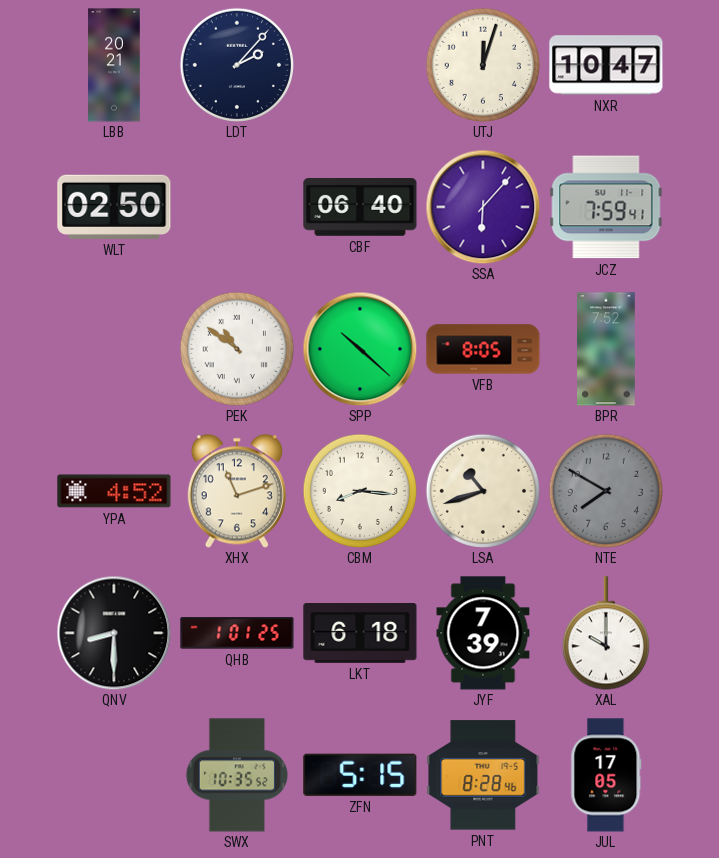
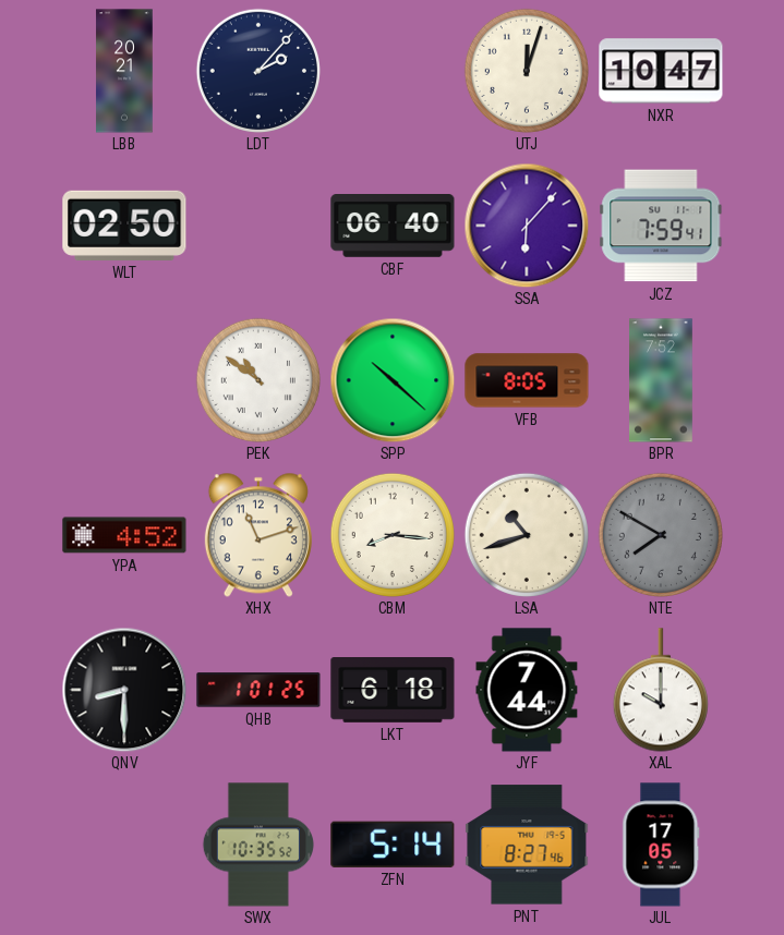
JYF: 7:39 -> 7:44 (527, 690)
ZFN: 5:15 -> 5:14 (393, 845)
PNT: 8:28 -> 8:27 (527, 845)
